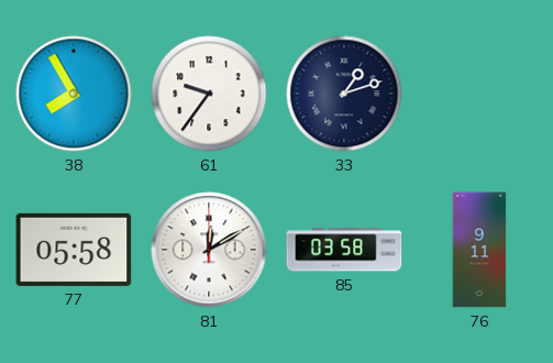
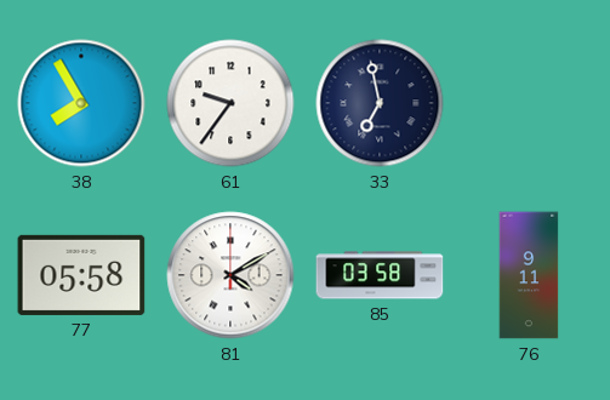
33: 1:12 -> 6:58 (380, 103)
81: 12:10 -> 4:10 (230, 275)
